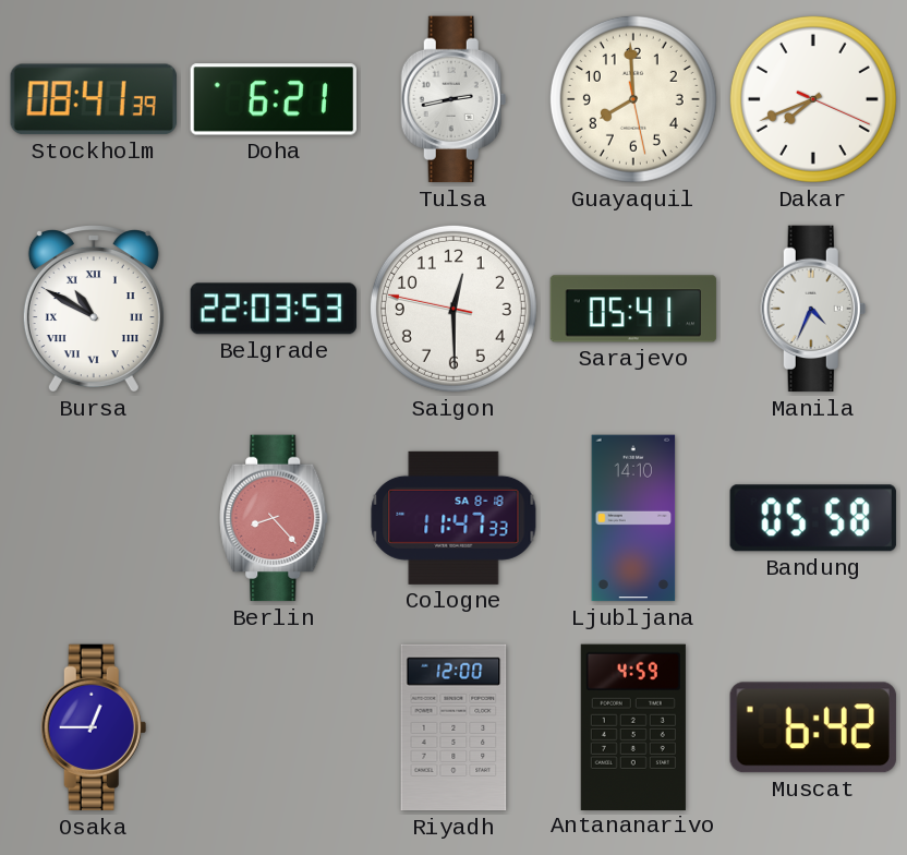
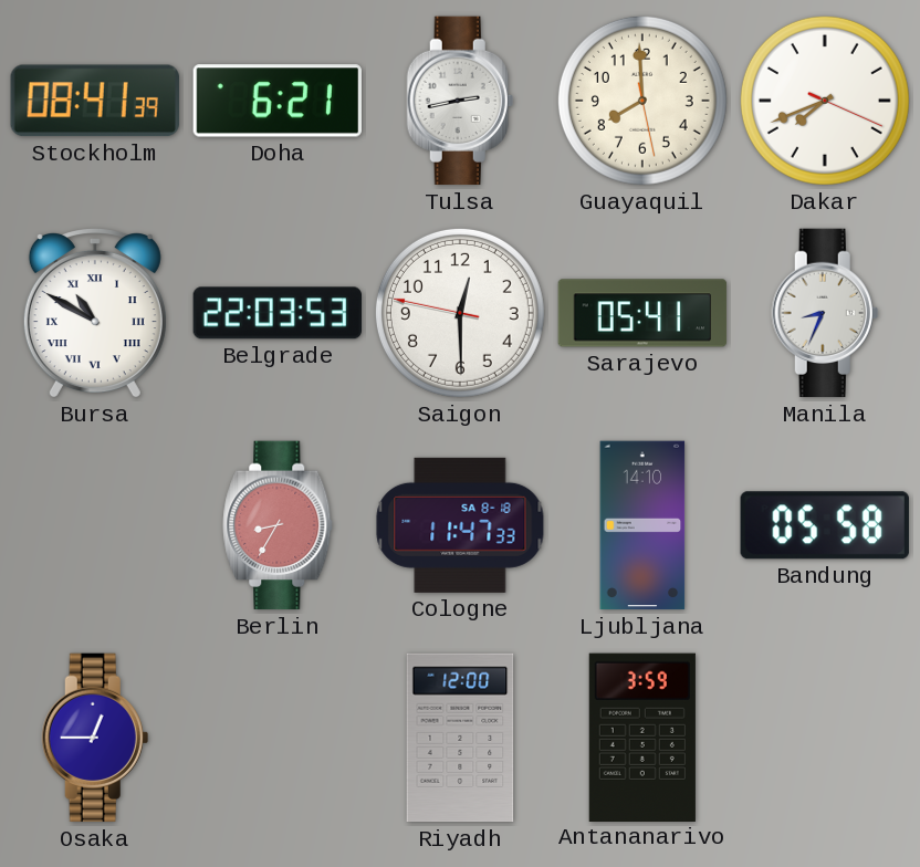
Manila: 4:34 -> 8:34 (825, 313)
Berlin: 8:23 -> 8:35 (278, 525)
Antananarivo: 4:59 -> 3:59 (642, 737)
Muscat: 6:42 -> none (813, 727)
